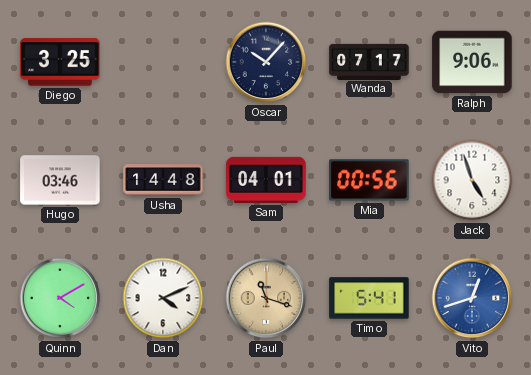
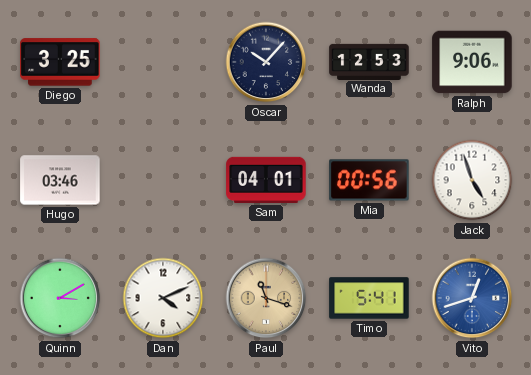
Wanda: 07:17 -> 12:53 (369, 61)
Usha: 14:48 -> none (163, 180)
Quinn: 4:10 -> 3:10 (60, 298)
